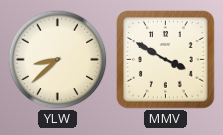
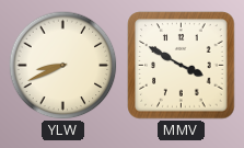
YLW: 8:38 -> 8:41 (63, 66)
